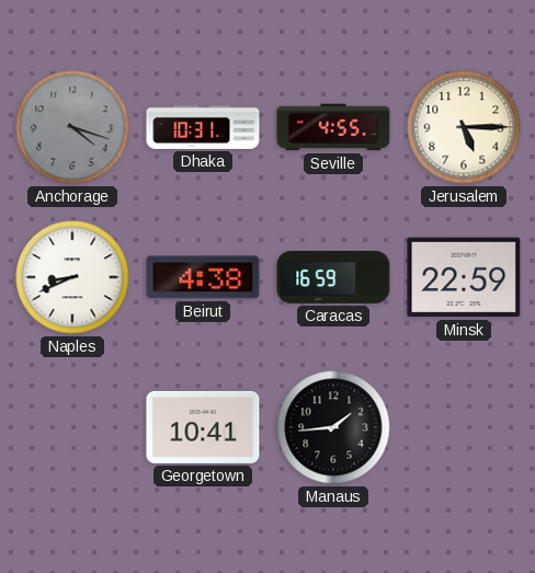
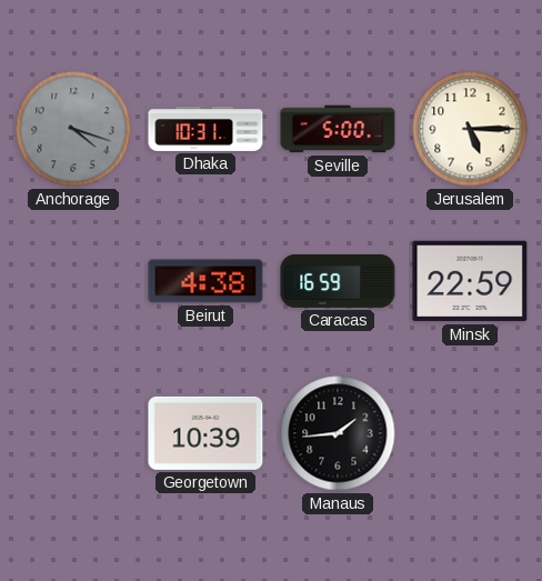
Seville: 4:55 -> 5:00 (338, 129)
Naples: 8:41 -> none (72, 277)
Georgetown: 10:41 -> 10:39 (205, 433)
